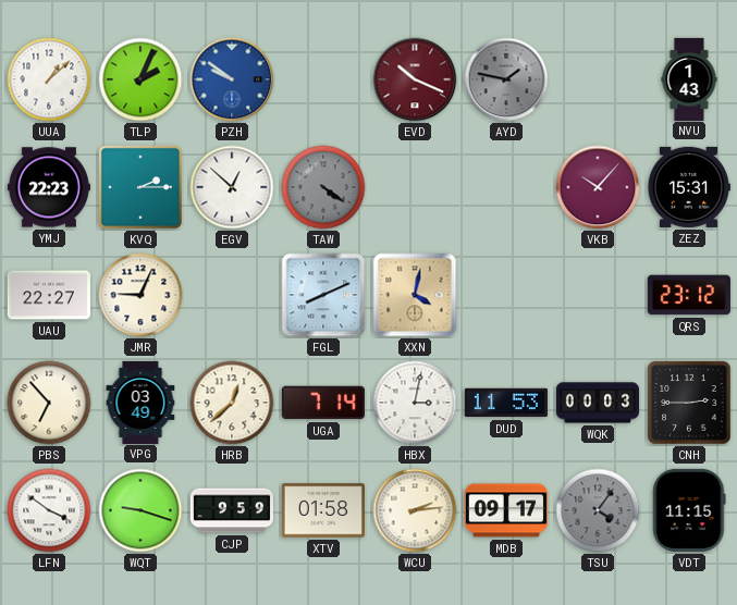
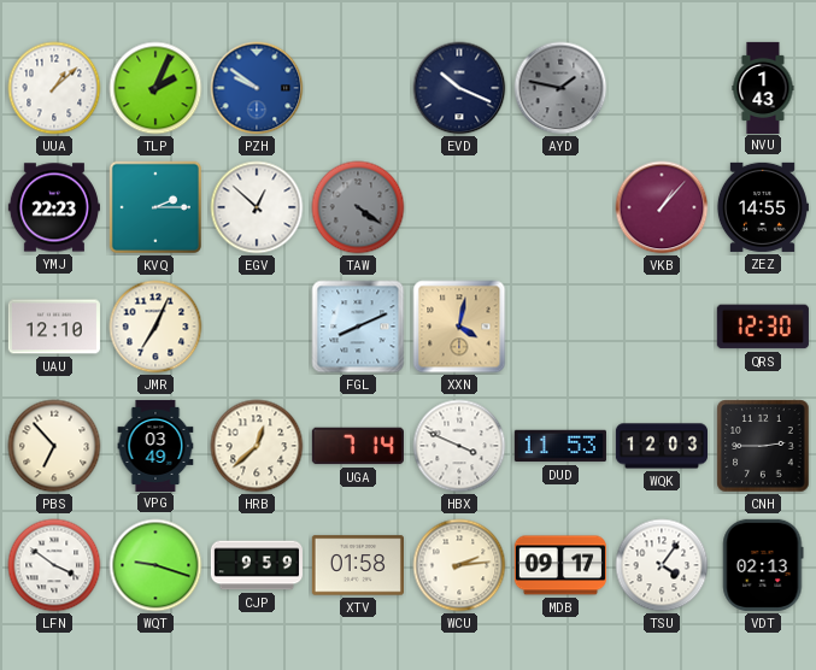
EVD dial: burgundy -> navy (459, 88)
VKB: 10:07 -> 1:07 (662, 207)
ZEZ: 15:31 -> 14:55 (762, 207)
UAU: 22:27 -> 12:10 (54, 327)
JMR: 9:04 -> 7:04 (155, 327)
QRS: 23:12 -> 12:30 (763, 327)
HBX: 3:02 -> 3:49 (459, 446)
WQK: 00:03 -> 12:03 (661, 446)
TSU dial: grey -> white (662, 565)
VDT: 11:15 -> 02:13 (763, 565)
